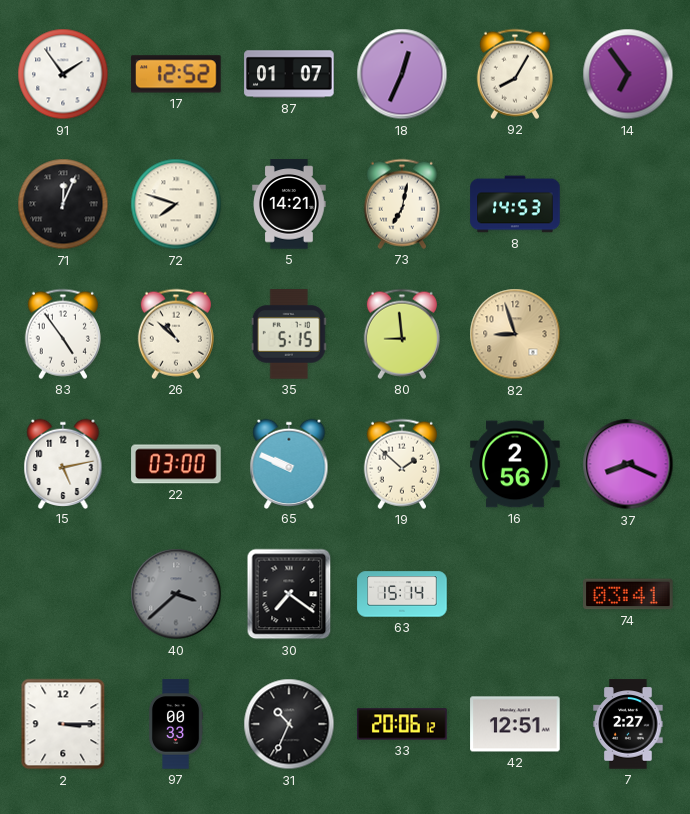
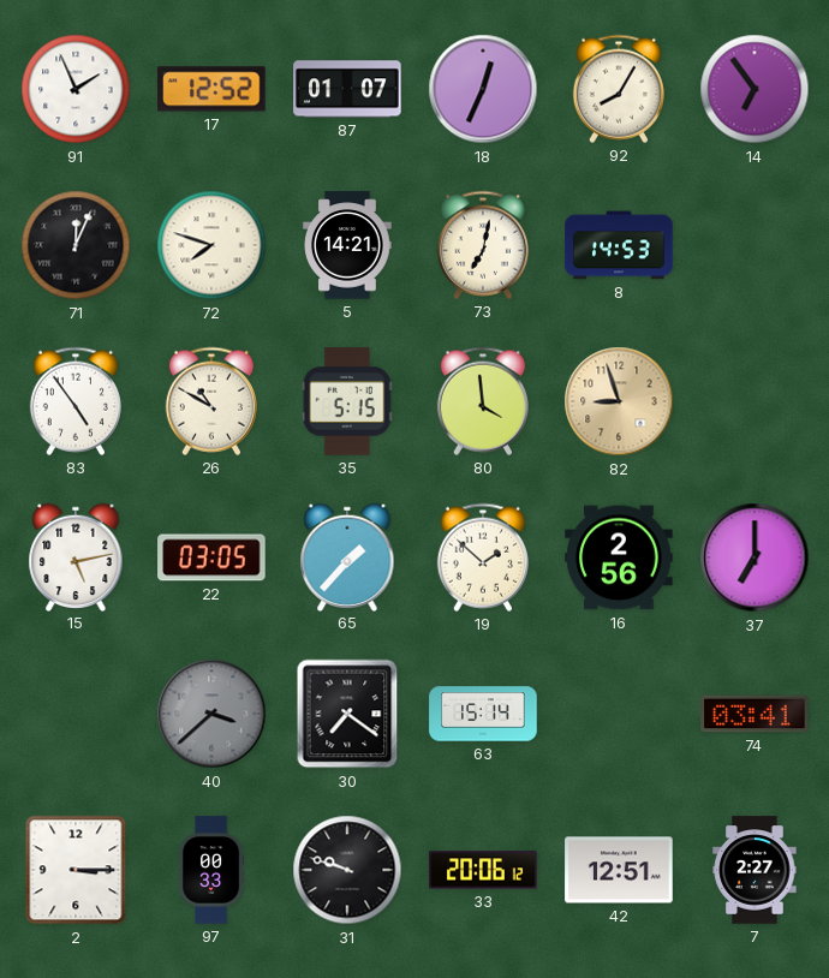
91: 1:54 -> 1:56 (76, 89)
26: 10:52 -> 10:50 (211, 401)
80: 8:59 -> 3:59 (483, 401)
22: 03:00 -> 03:05 (211, 557)
65: 9:49 -> 1:37 (347, 556)
37: 8:19 -> 7:00 (755, 557)
31: 10:34 -> 9:48 (347, 870)
